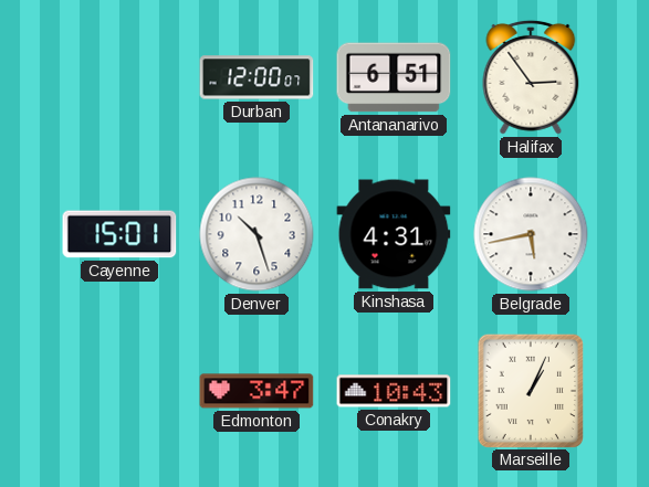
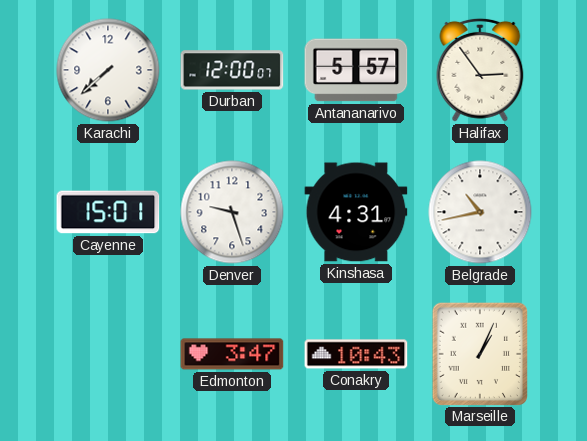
Karachi: none -> 7:38 (108, 70)
Antananarivo: 6:51 -> 5:57 (356, 70)
Denver: 10:27 -> 9:27 (232, 212)
Belgrade: 5:43 -> 10:43 (480, 212)
